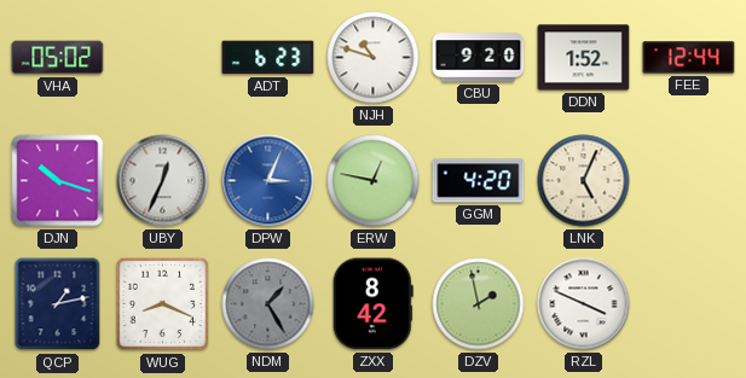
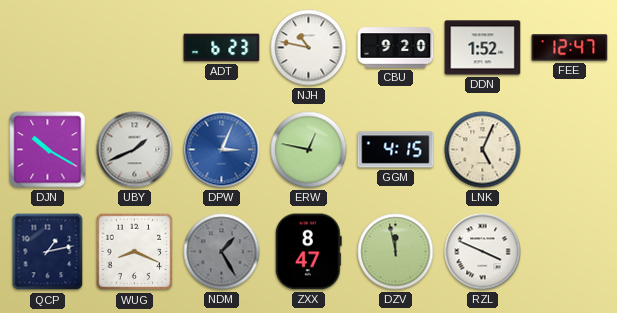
VHA: 05:02 -> none (58, 58)
NJH: 10:48 -> 10:47 (309, 48)
FEE: 12:44 -> 12:47 (570, 48)
DJN: 10:18 -> 10:20 (48, 150)
UBY: 12:34 -> 1:41 (135, 150)
GGM: 4:20 -> 4:15 (396, 150)
ZXX: 8:42 -> 8:47 (308, 252)
DZV: 1:58 -> 11:58 (396, 252)
